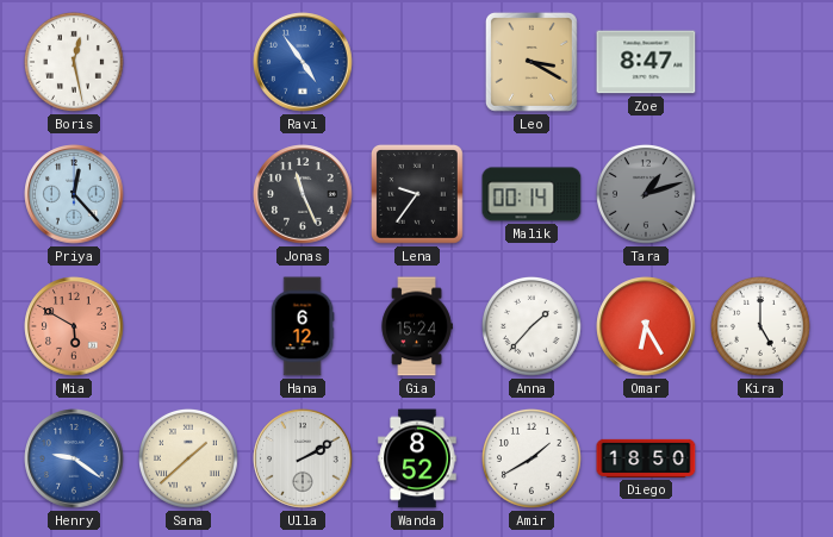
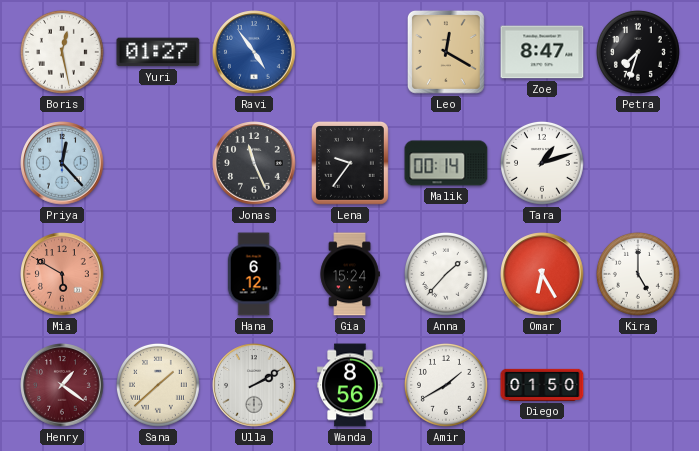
Yuri: none -> 01:27 (158, 52)
Leo: 3:20 -> 12:20 (446, 52)
Petra: none -> 7:33 (638, 52)
Tara dial: grey -> white (542, 163)
Henry: 9:21 -> 1:21 (62, 385)
Henry dial: blue -> burgundy (62, 385)
Wanda: 8:52 -> 8:56 (350, 385)
Diego: 18:50 -> 01:50 (542, 385)
